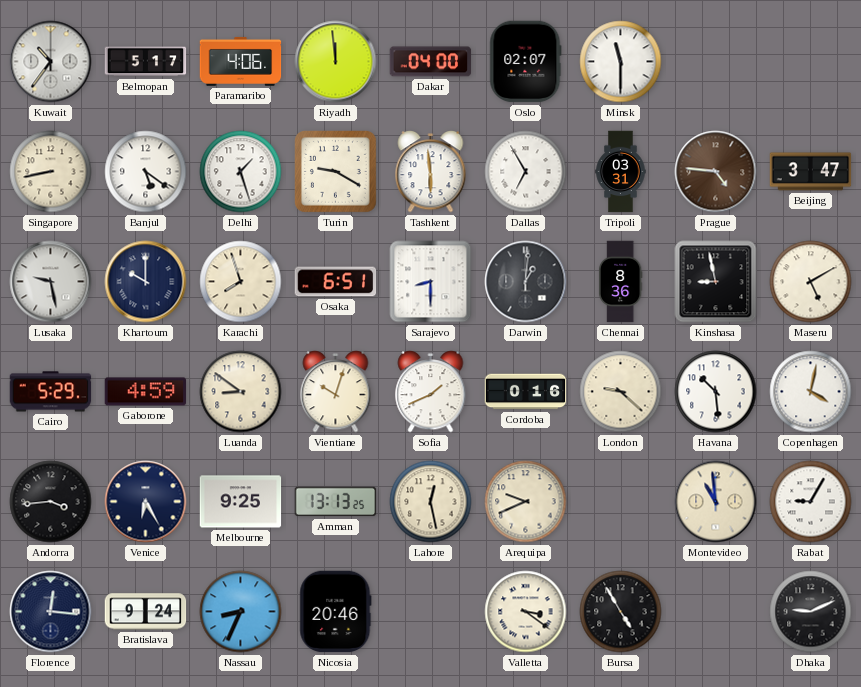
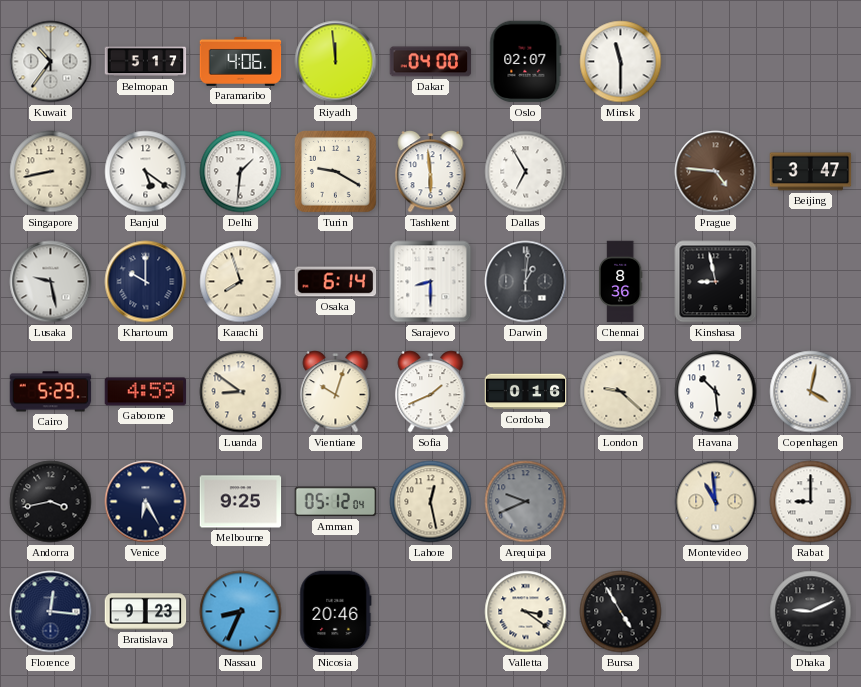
Delhi: 1:27 -> 1:31 (241, 172)
Tripoli: 03:31 -> none (621, 172)
Osaka: 6:51 -> 6:14 (336, 282)
Maseru: 5:10 -> none (811, 282)
Andorra: 3:44 -> 3:43 (51, 502)
Amman: 13:13 -> 05:12 (336, 502)
Arequipa dial: cream -> grey (526, 502)
Rabat: 9:05 -> 9:00 (811, 502)
Bratislava: 9:24 -> 9:23 (146, 612)
